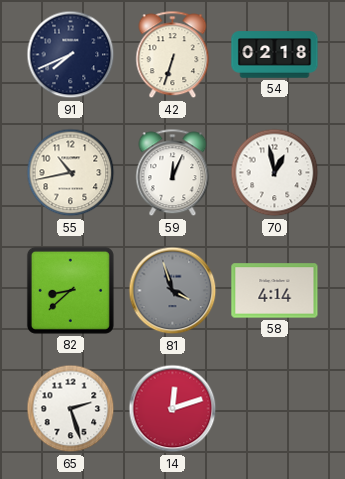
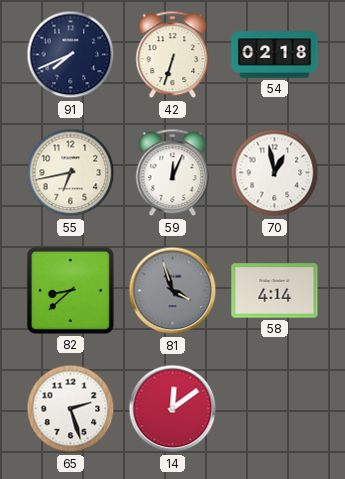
55: 10:43 -> 6:43 (71, 173)
14: 12:12 -> 12:09 (173, 409)
